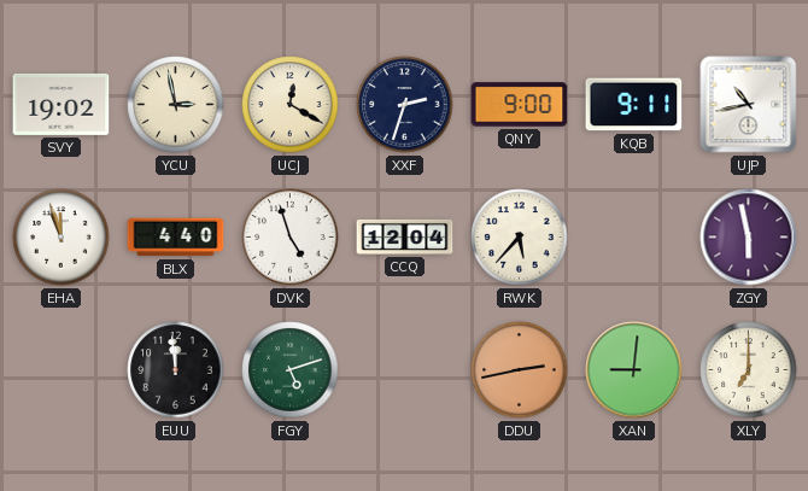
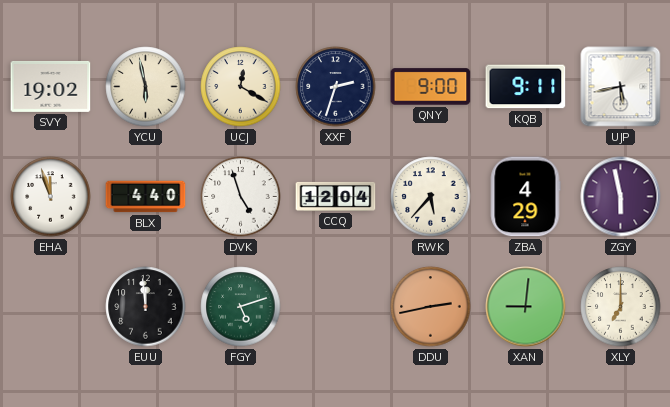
YCU: 2:58 -> 5:58 (146, 87)
UJP: 10:43 -> 5:43 (621, 87)
ZBA: none -> 4:29 (525, 197)
